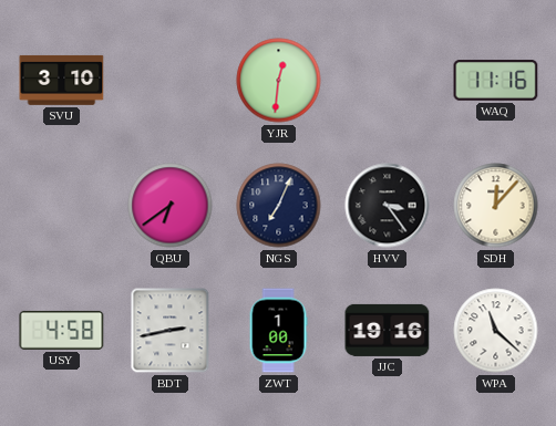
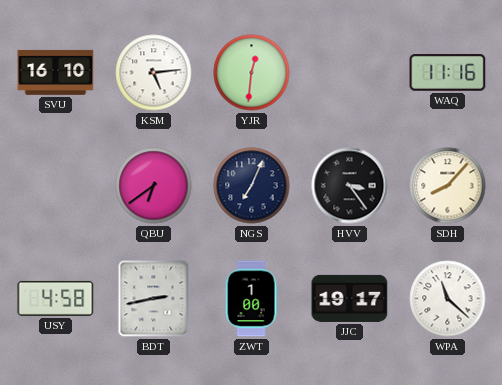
SVU: 3:10 -> 16:10 (56, 72)
KSM: none -> 5:14 (154, 73)
SDH: 12:07 -> 8:07 (448, 186)
JJC: 19:16 -> 19:17 (350, 298)
